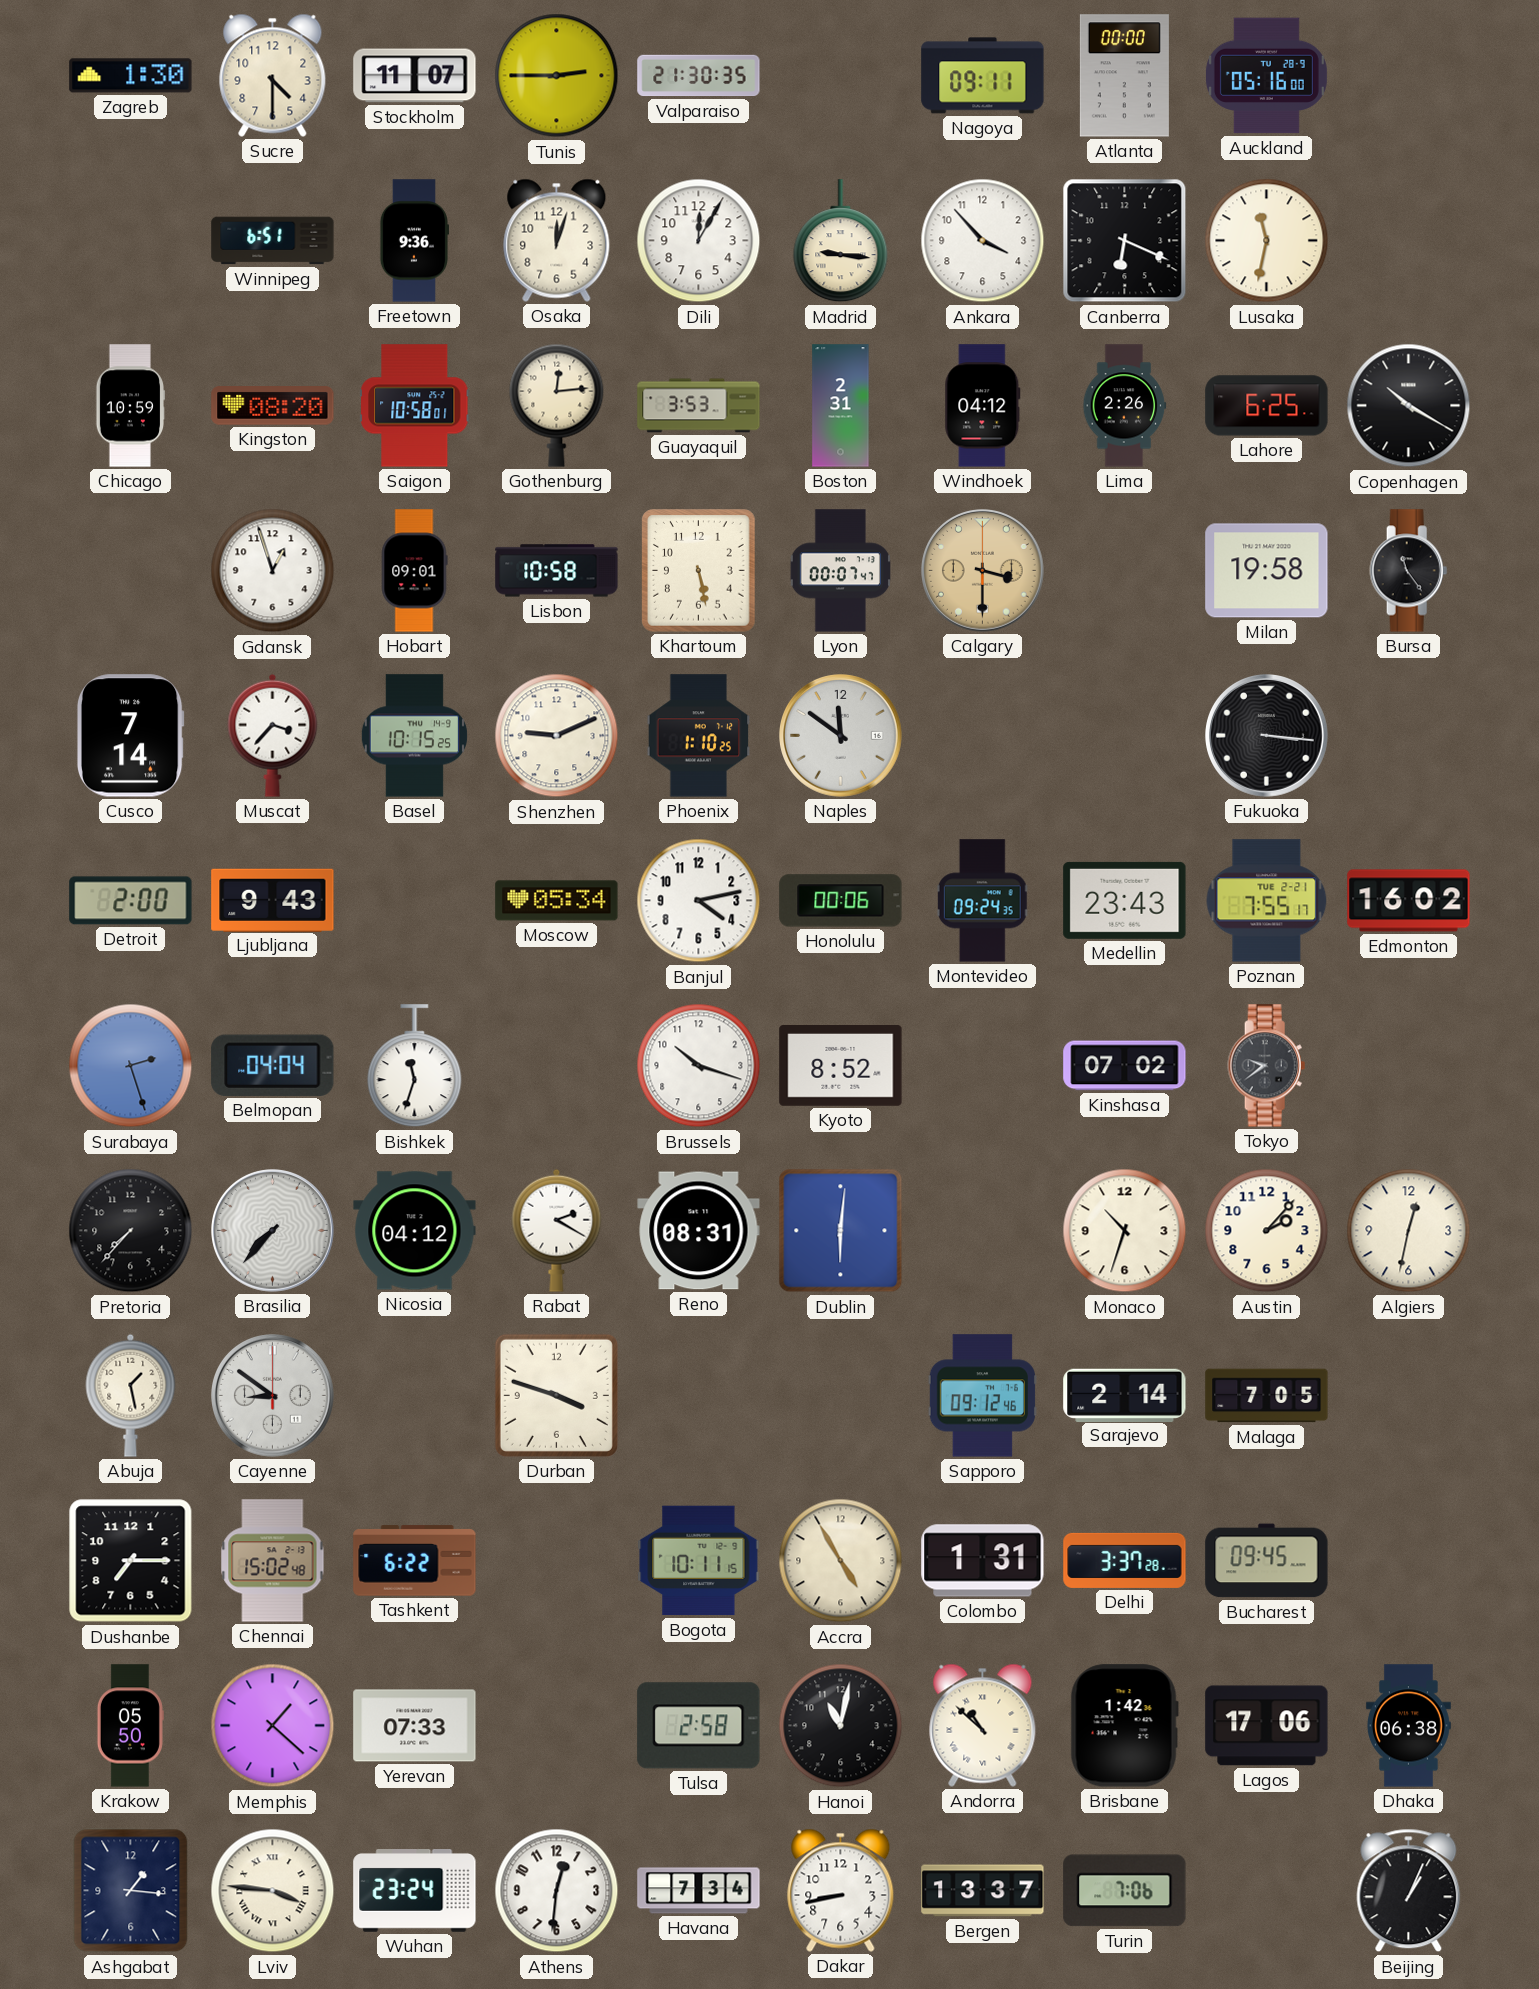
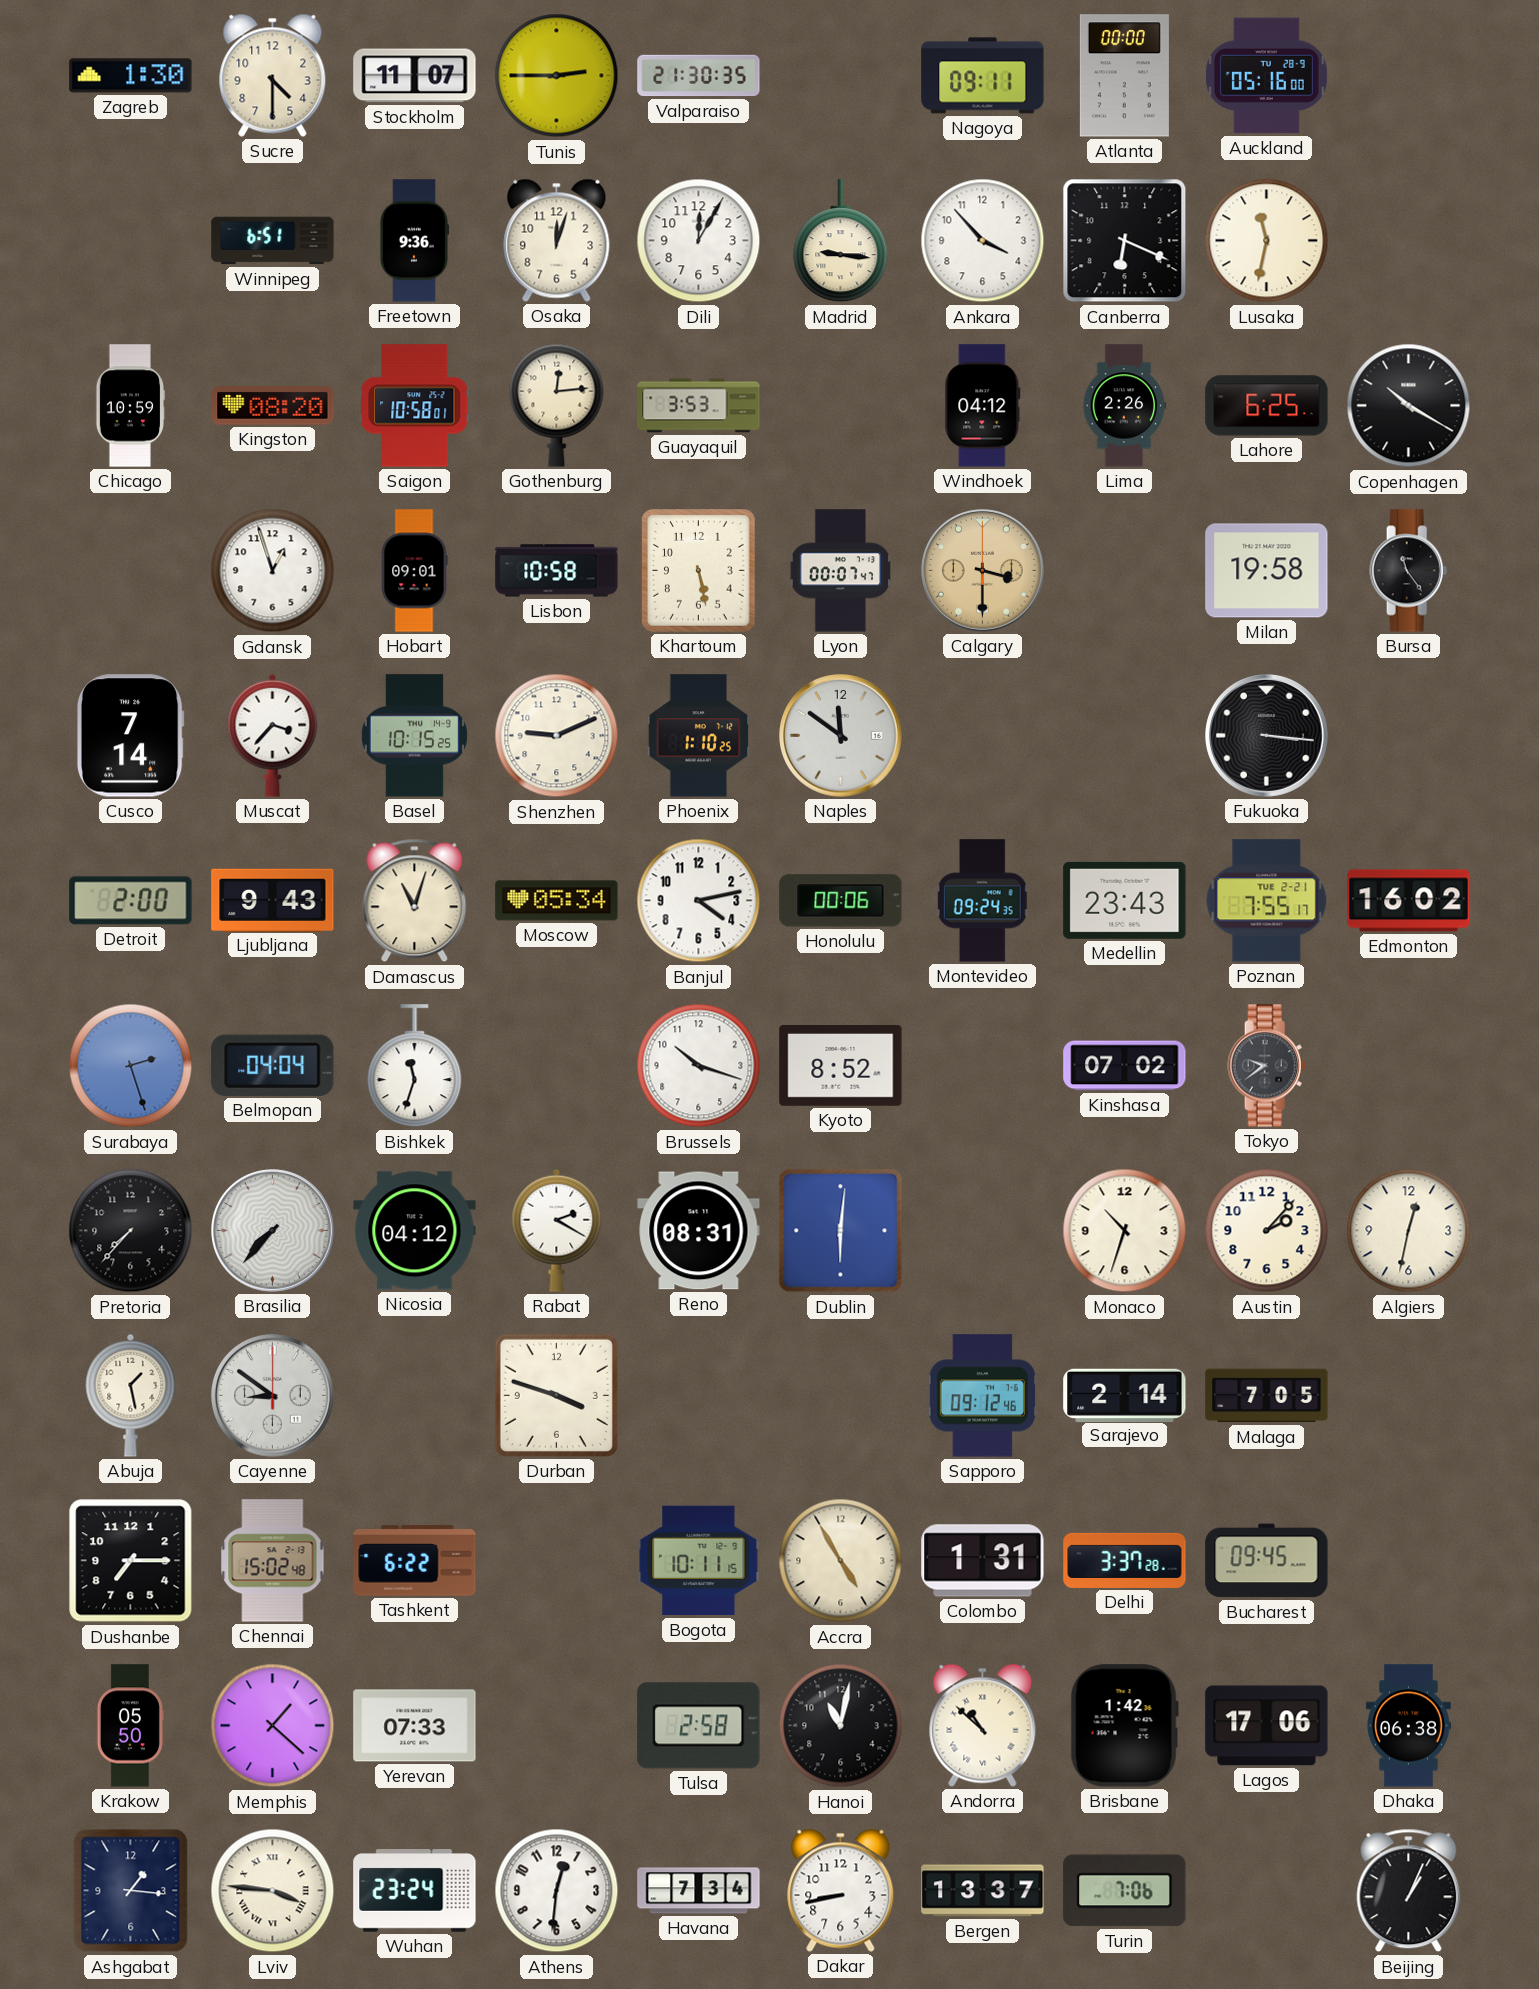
Boston: 2:31 -> none (841, 406)
Damascus: none -> 11:03 (415, 901)
